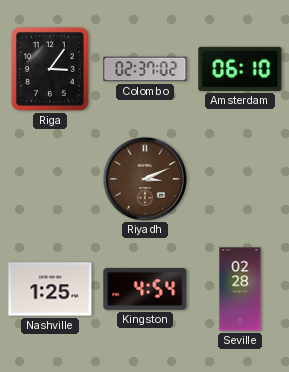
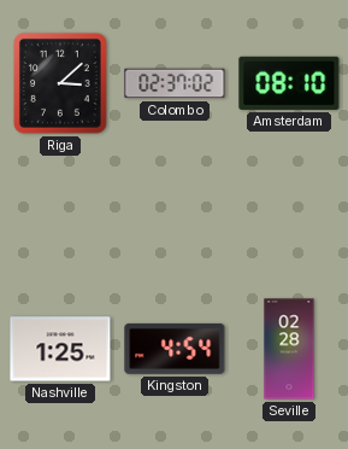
Riga: 3:06 -> 3:08 (60, 83)
Amsterdam: 06:10 -> 08:10 (289, 83)
Riyadh: 3:11 -> none (144, 178)
